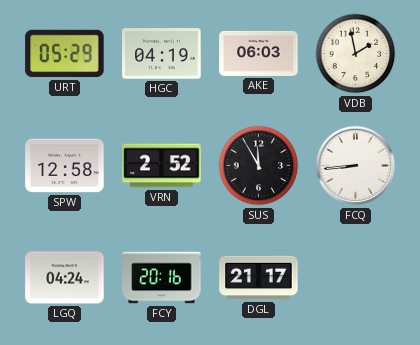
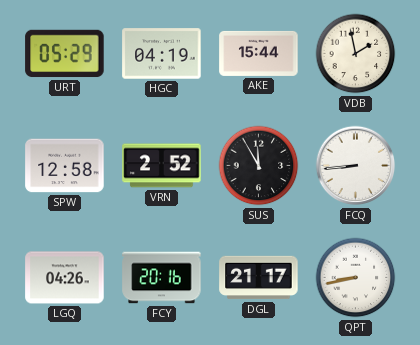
AKE: 06:03 -> 15:44 (259, 53)
LGQ: 04:24 -> 04:26 (65, 278)
QPT: none -> 8:43 (356, 278)
